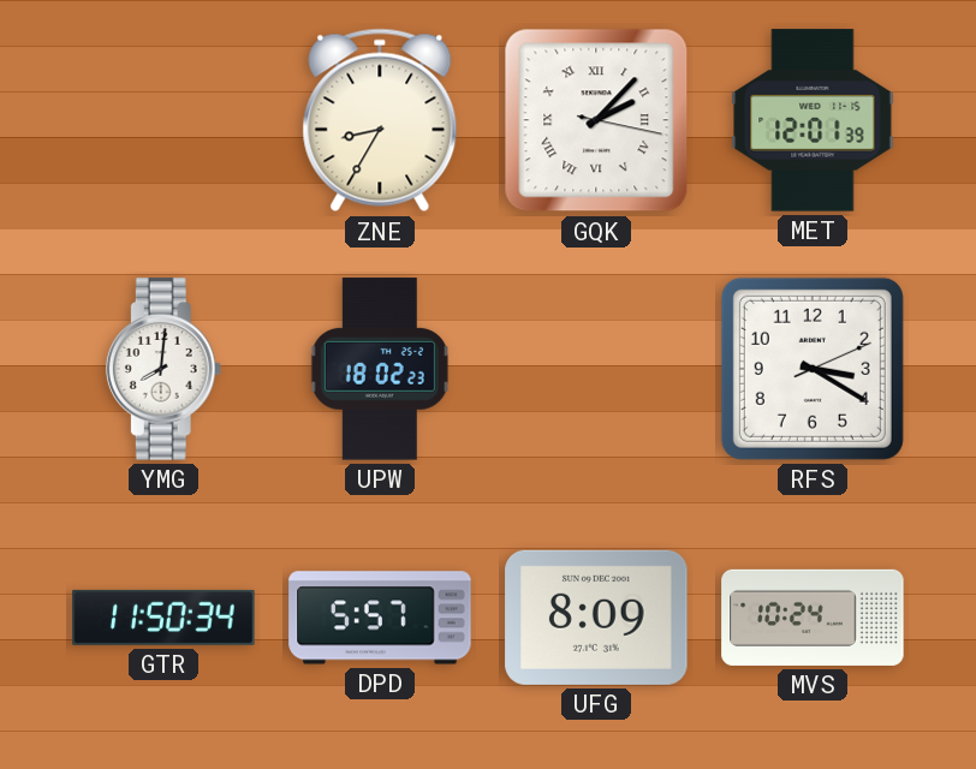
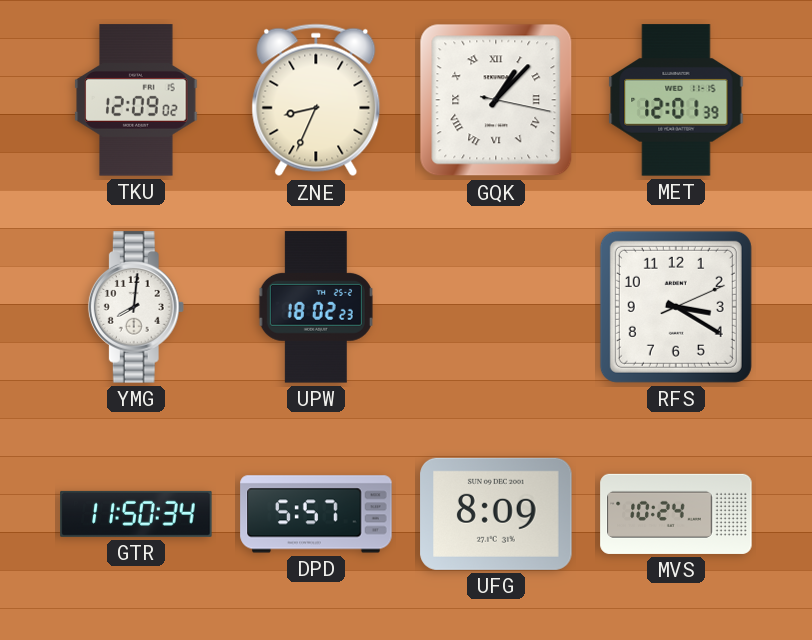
TKU: none -> 12:09 (136, 100)
ZNE: 8:35 -> 8:34 (316, 100)
GQK: 2:07 -> 1:07 (496, 100)
